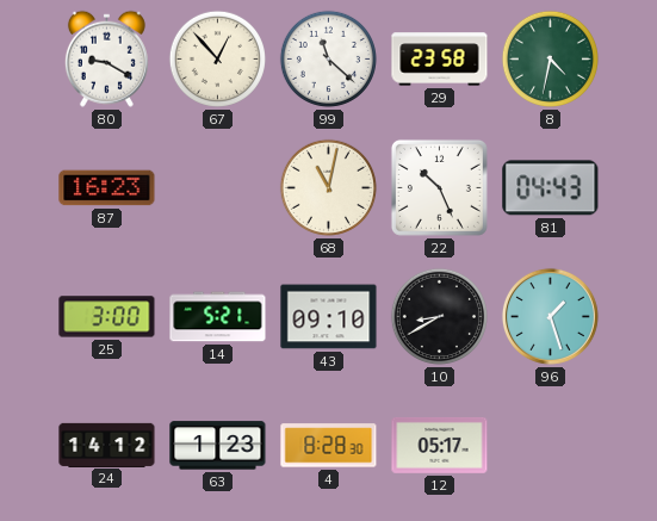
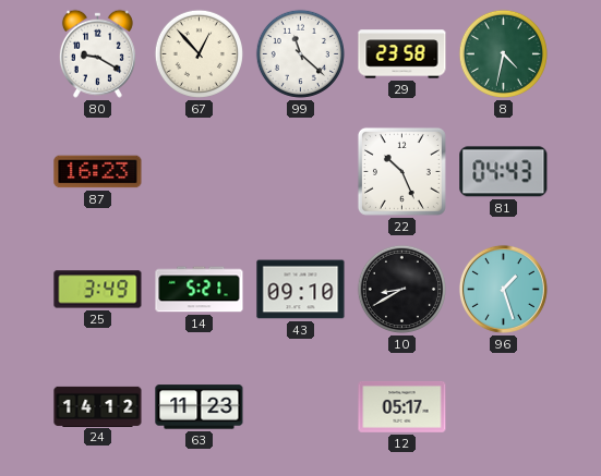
68: 11:02 -> none (328, 187)
25: 3:00 -> 3:49 (98, 290)
63: 1:23 -> 11:23 (200, 407)
4: 8:28 -> none (329, 446)
